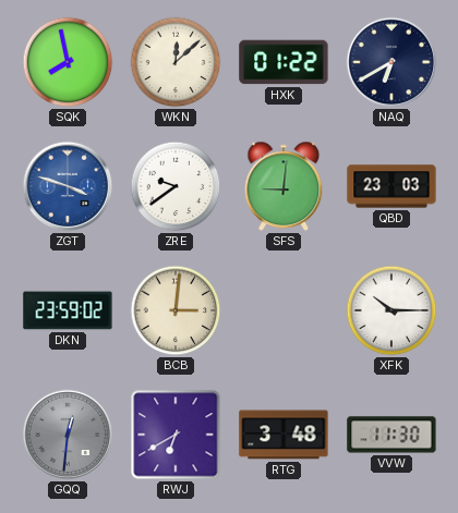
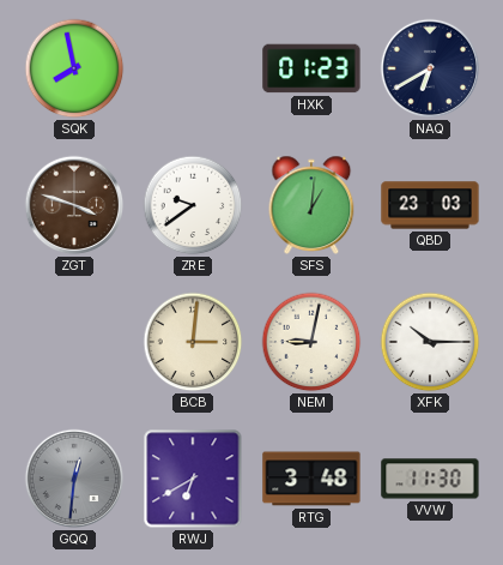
WKN: 12:08 -> none (176, 62)
HXK: 01:22 -> 01:23 (311, 68)
ZGT dial: blue -> brown (74, 205)
SFS: 9:01 -> 1:01 (311, 205)
DKN: 23:59 -> none (68, 310)
NEM: none -> 9:02 (311, 342)
